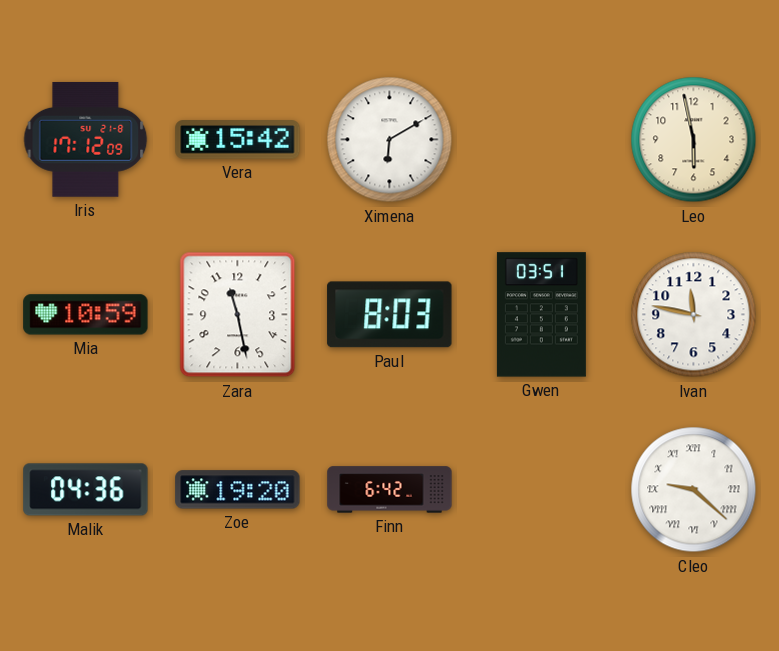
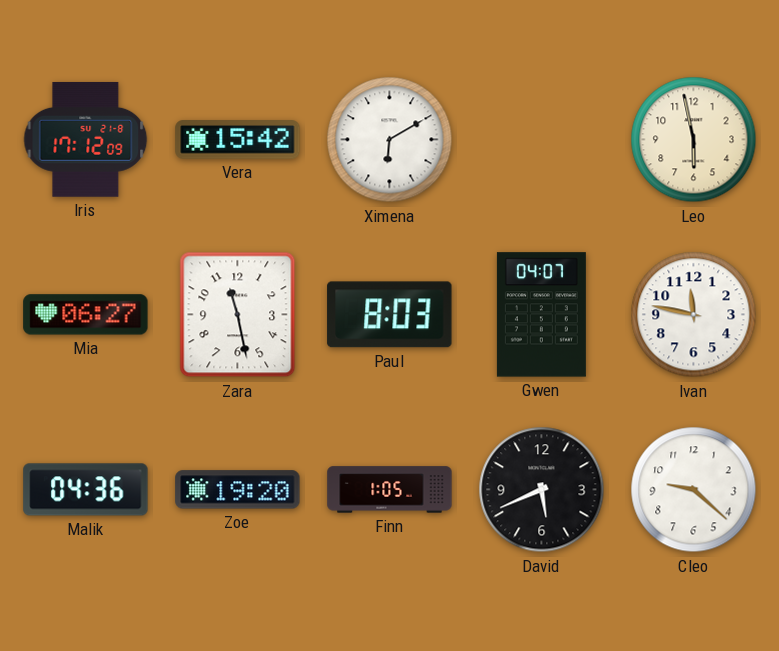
Mia: 10:59 -> 06:27 (86, 315)
Gwen: 03:51 -> 04:07 (541, 315)
Finn: 6:42 -> 1:05 (390, 490)
David: none -> 5:41 (542, 490)
Cleo numerals: Roman -> Arabic (694, 490)
